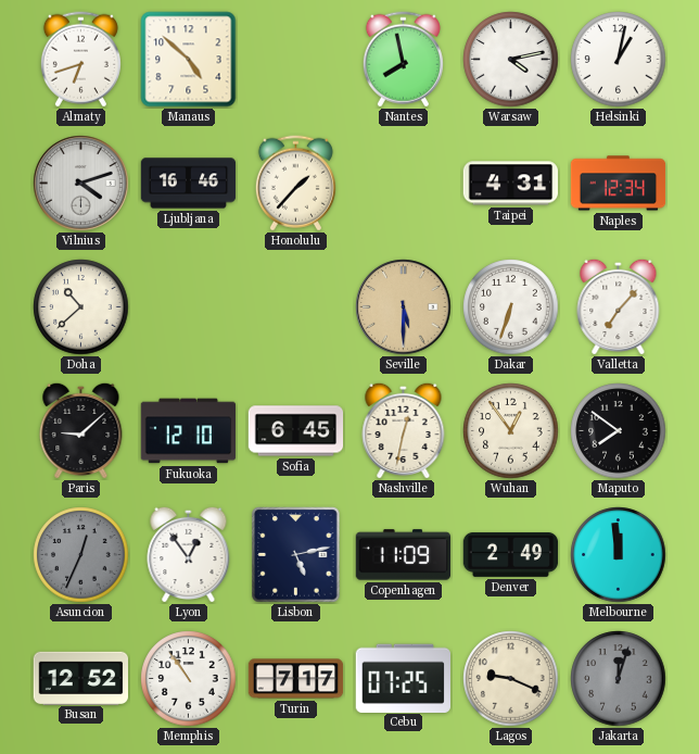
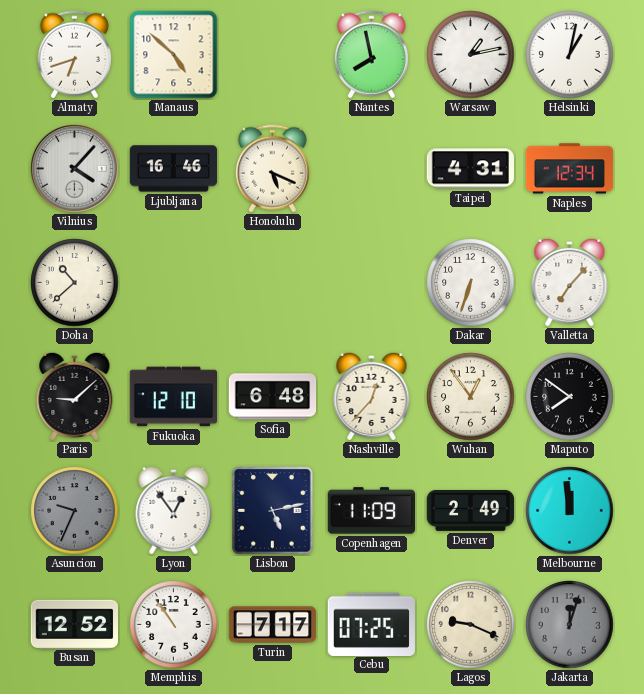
Warsaw: 4:13 -> 1:13 (471, 55)
Vilnius: 4:12 -> 4:07 (75, 169)
Honolulu: 1:37 -> 5:19 (272, 169)
Seville: 5:30 -> none (404, 307)
Sofia: 6:45 -> 6:48 (273, 397)
Nashville: 12:32 -> 12:37 (372, 396)
Asuncion: 12:34 -> 9:34 (75, 511)
